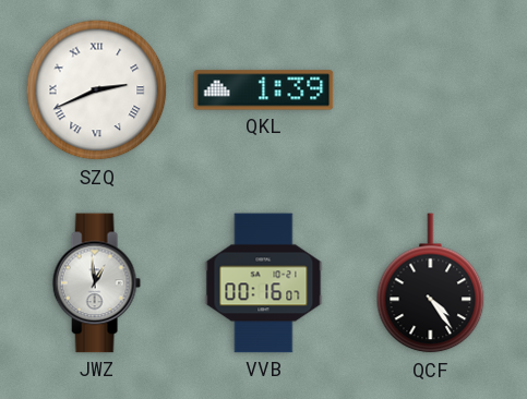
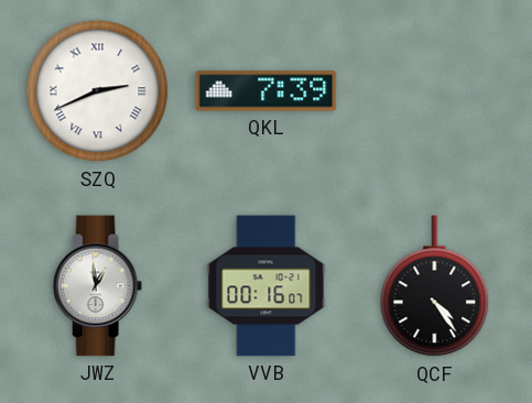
QKL: 1:39 -> 7:39 (267, 91)
